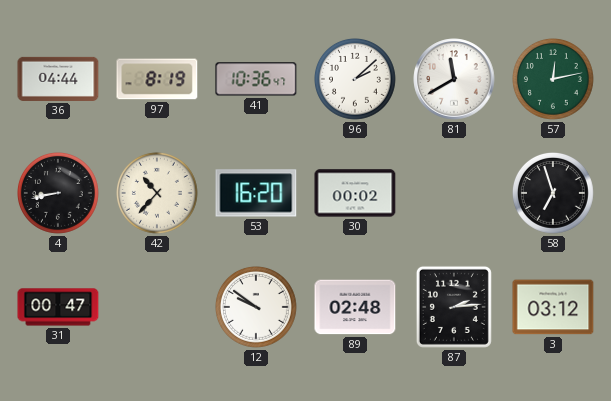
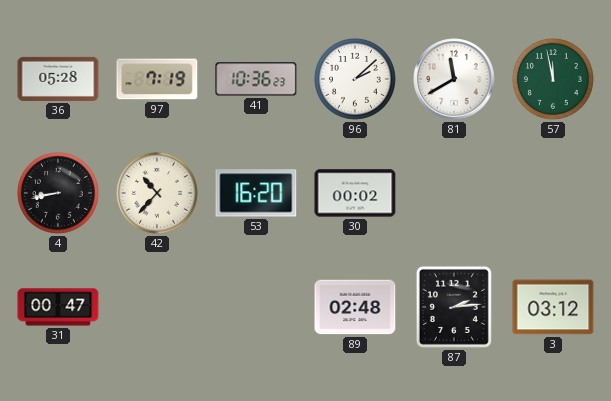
36: 04:44 -> 05:28 (58, 79)
97: 8:19 -> 7:19 (157, 79)
41: 10:36:47 -> 10:36:23 (256, 79)
57: 12:13 -> 11:58 (554, 80)
58: 6:57 -> none (554, 194)
12: 9:51 -> none (257, 308)
